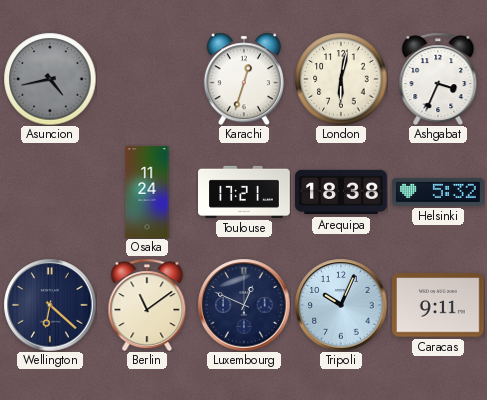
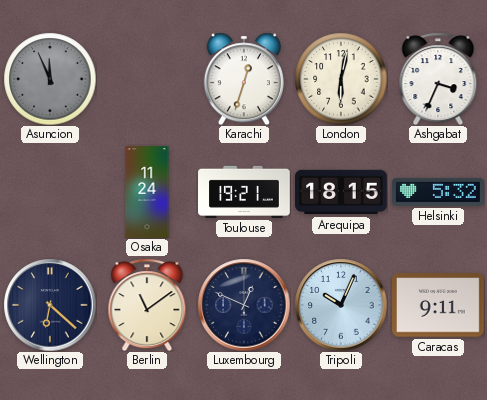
Asuncion: 4:43 -> 11:56 (50, 79)
Toulouse: 17:21 -> 19:21 (244, 192)
Arequipa: 18:38 -> 18:15 (341, 192)
